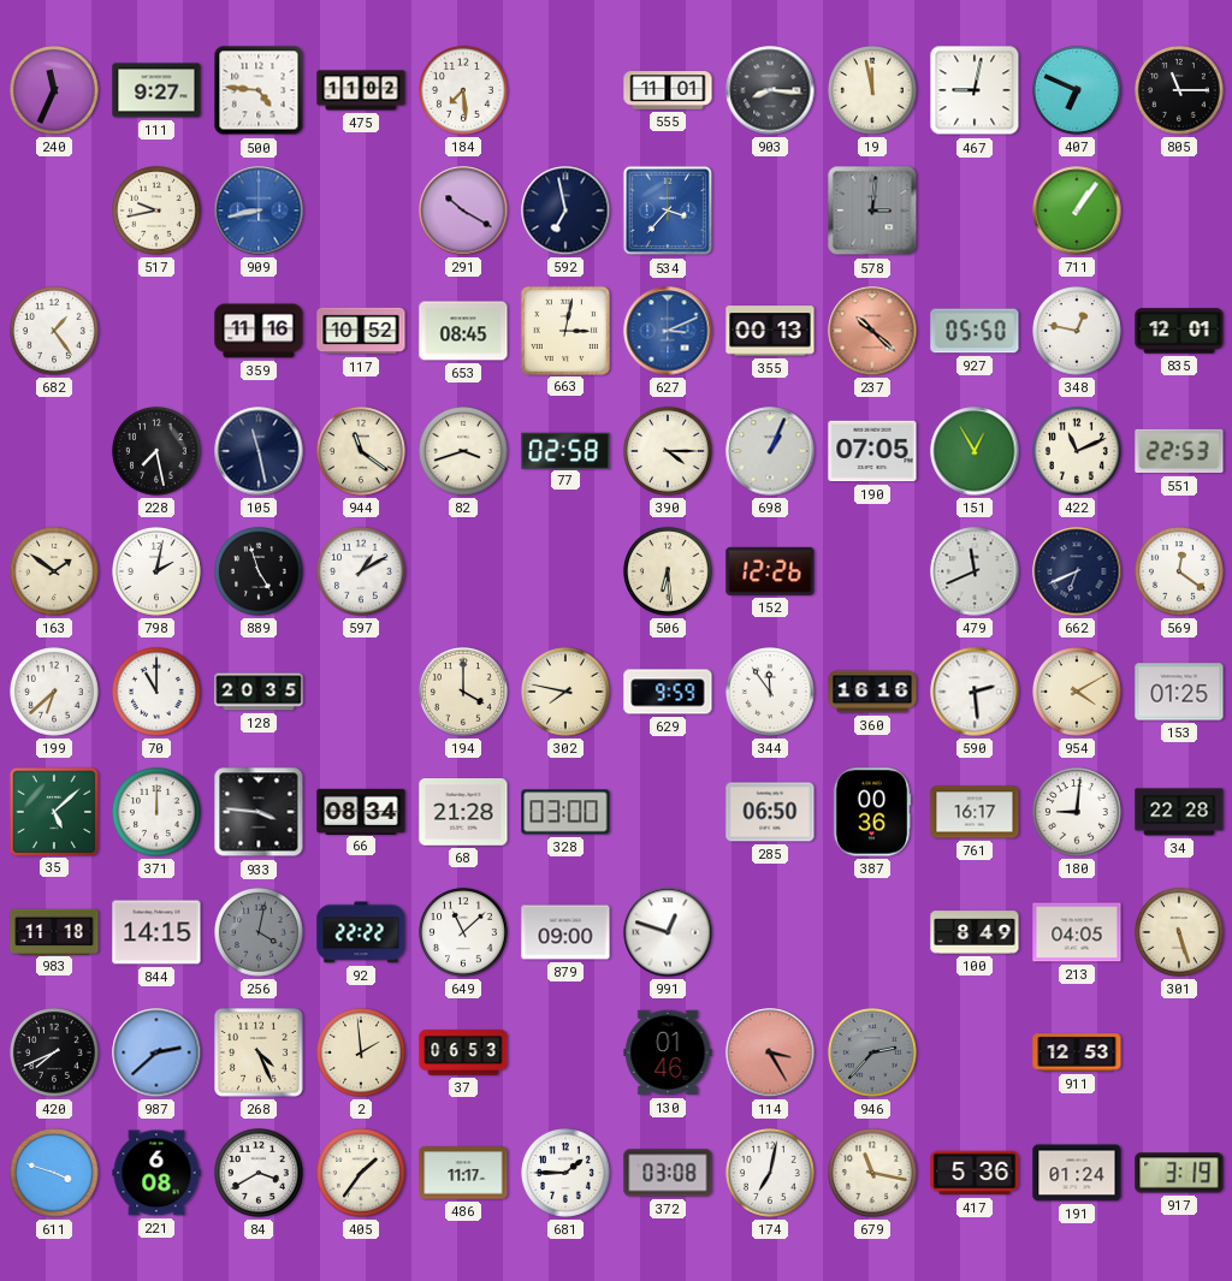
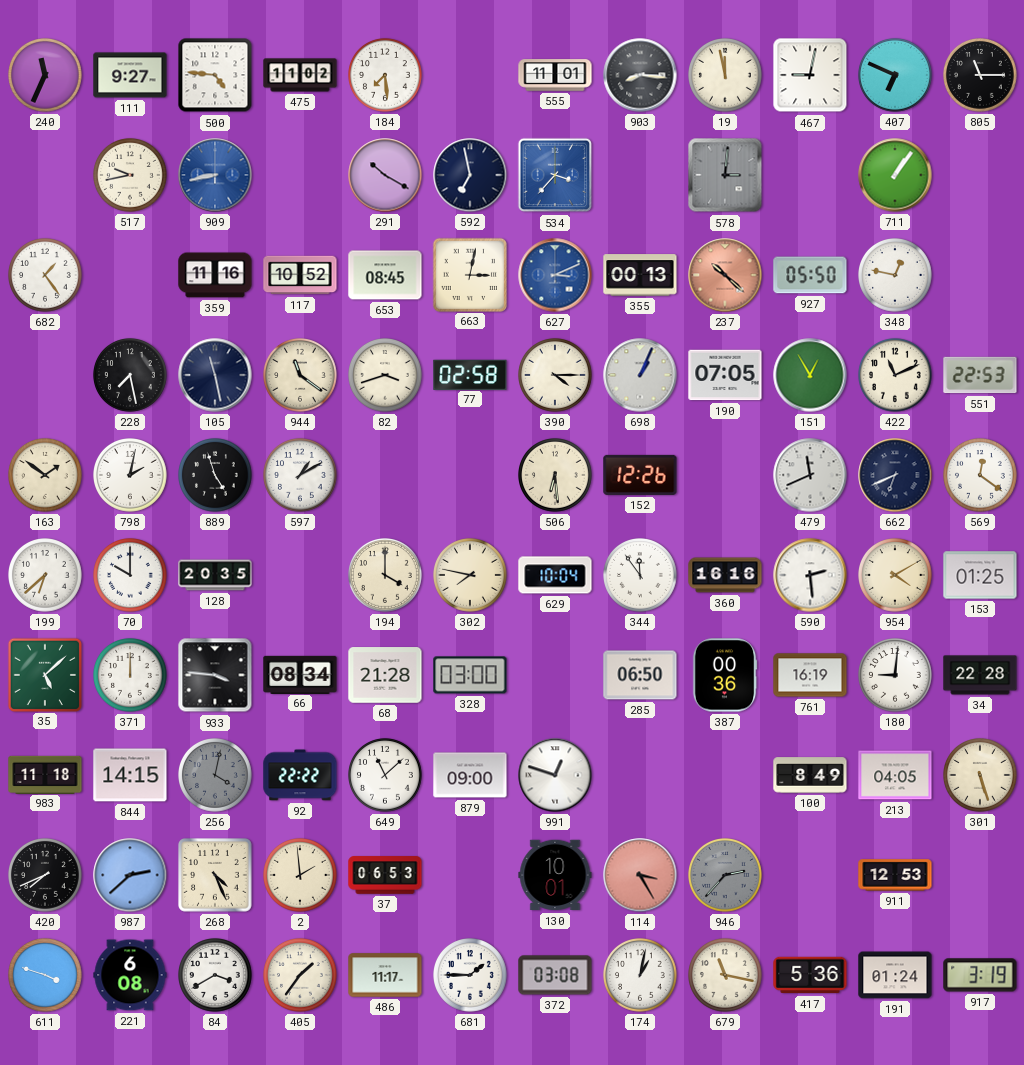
835: 12:01 -> none (1179, 331)
70: 11:00 -> 10:00 (131, 576)
629: 9:59 -> 10:04 (555, 575)
761: 16:17 -> 16:19 (810, 675)
130: 01:46 -> 10:01 (555, 875)
174: 7:02 -> 1:02 (641, 976)
